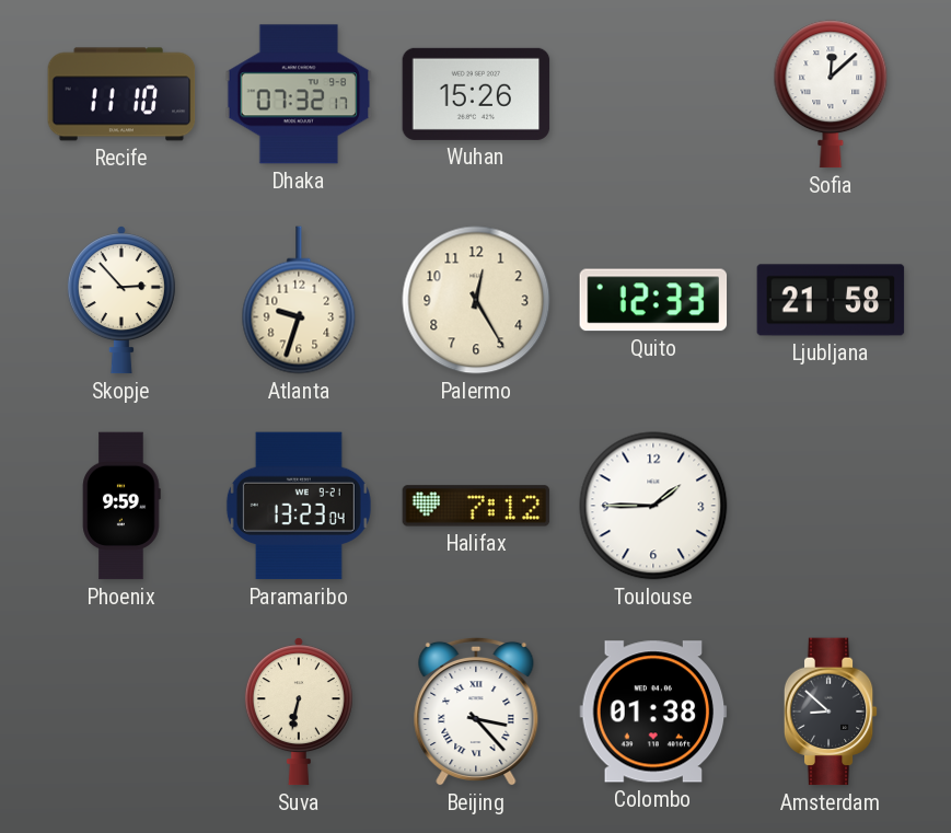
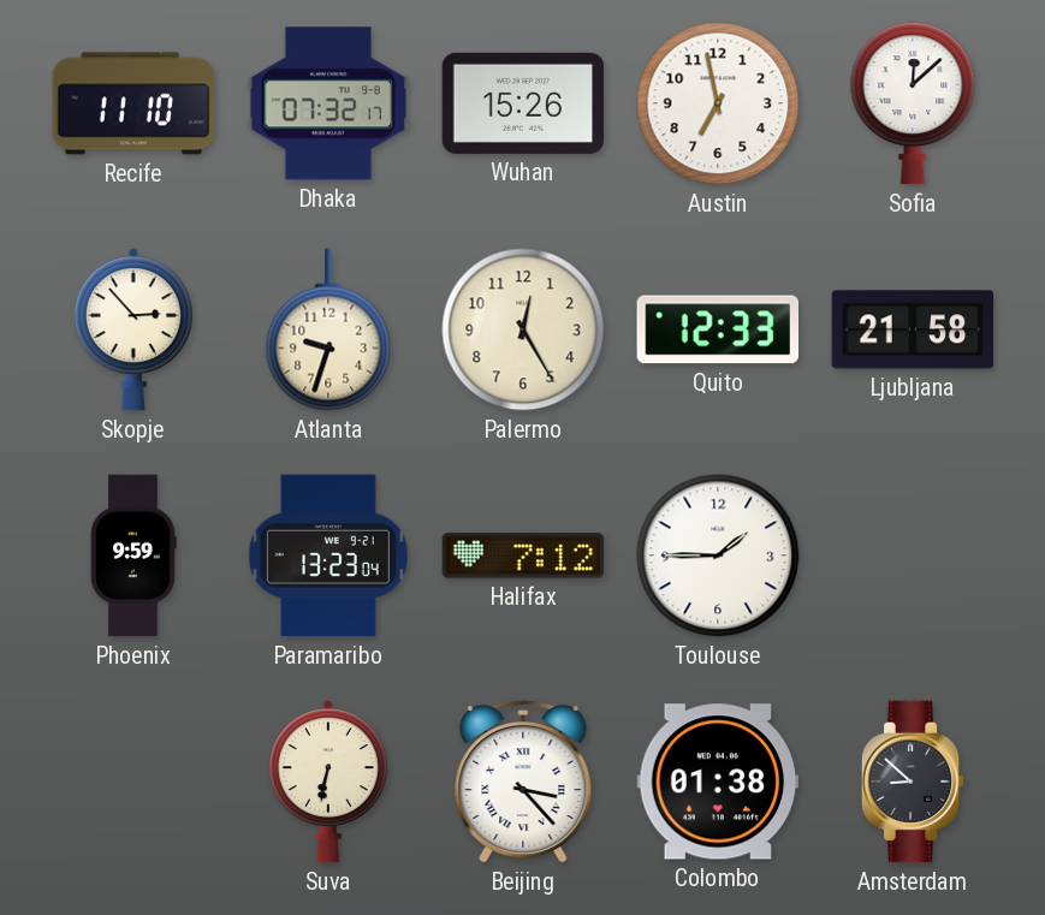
Austin: none -> 6:58 (718, 103)
